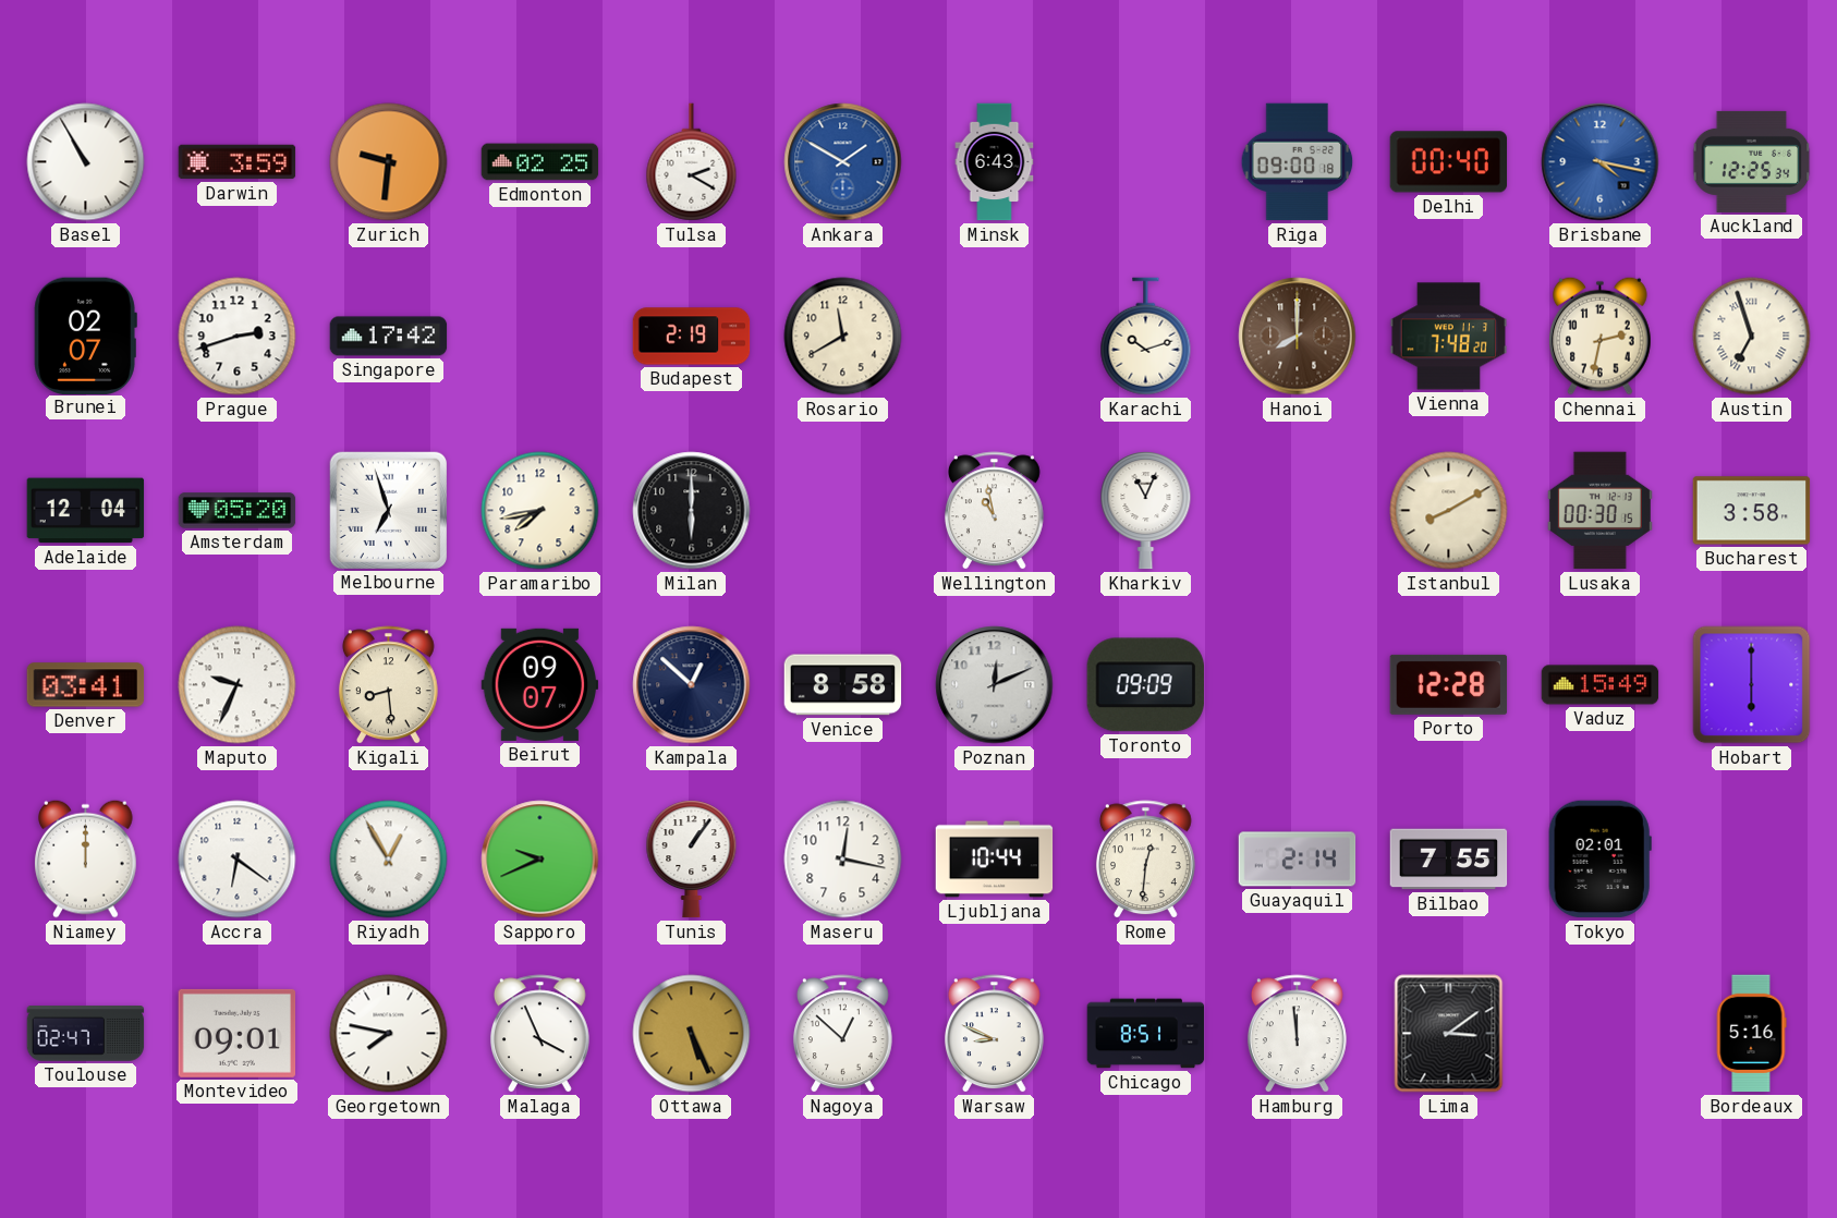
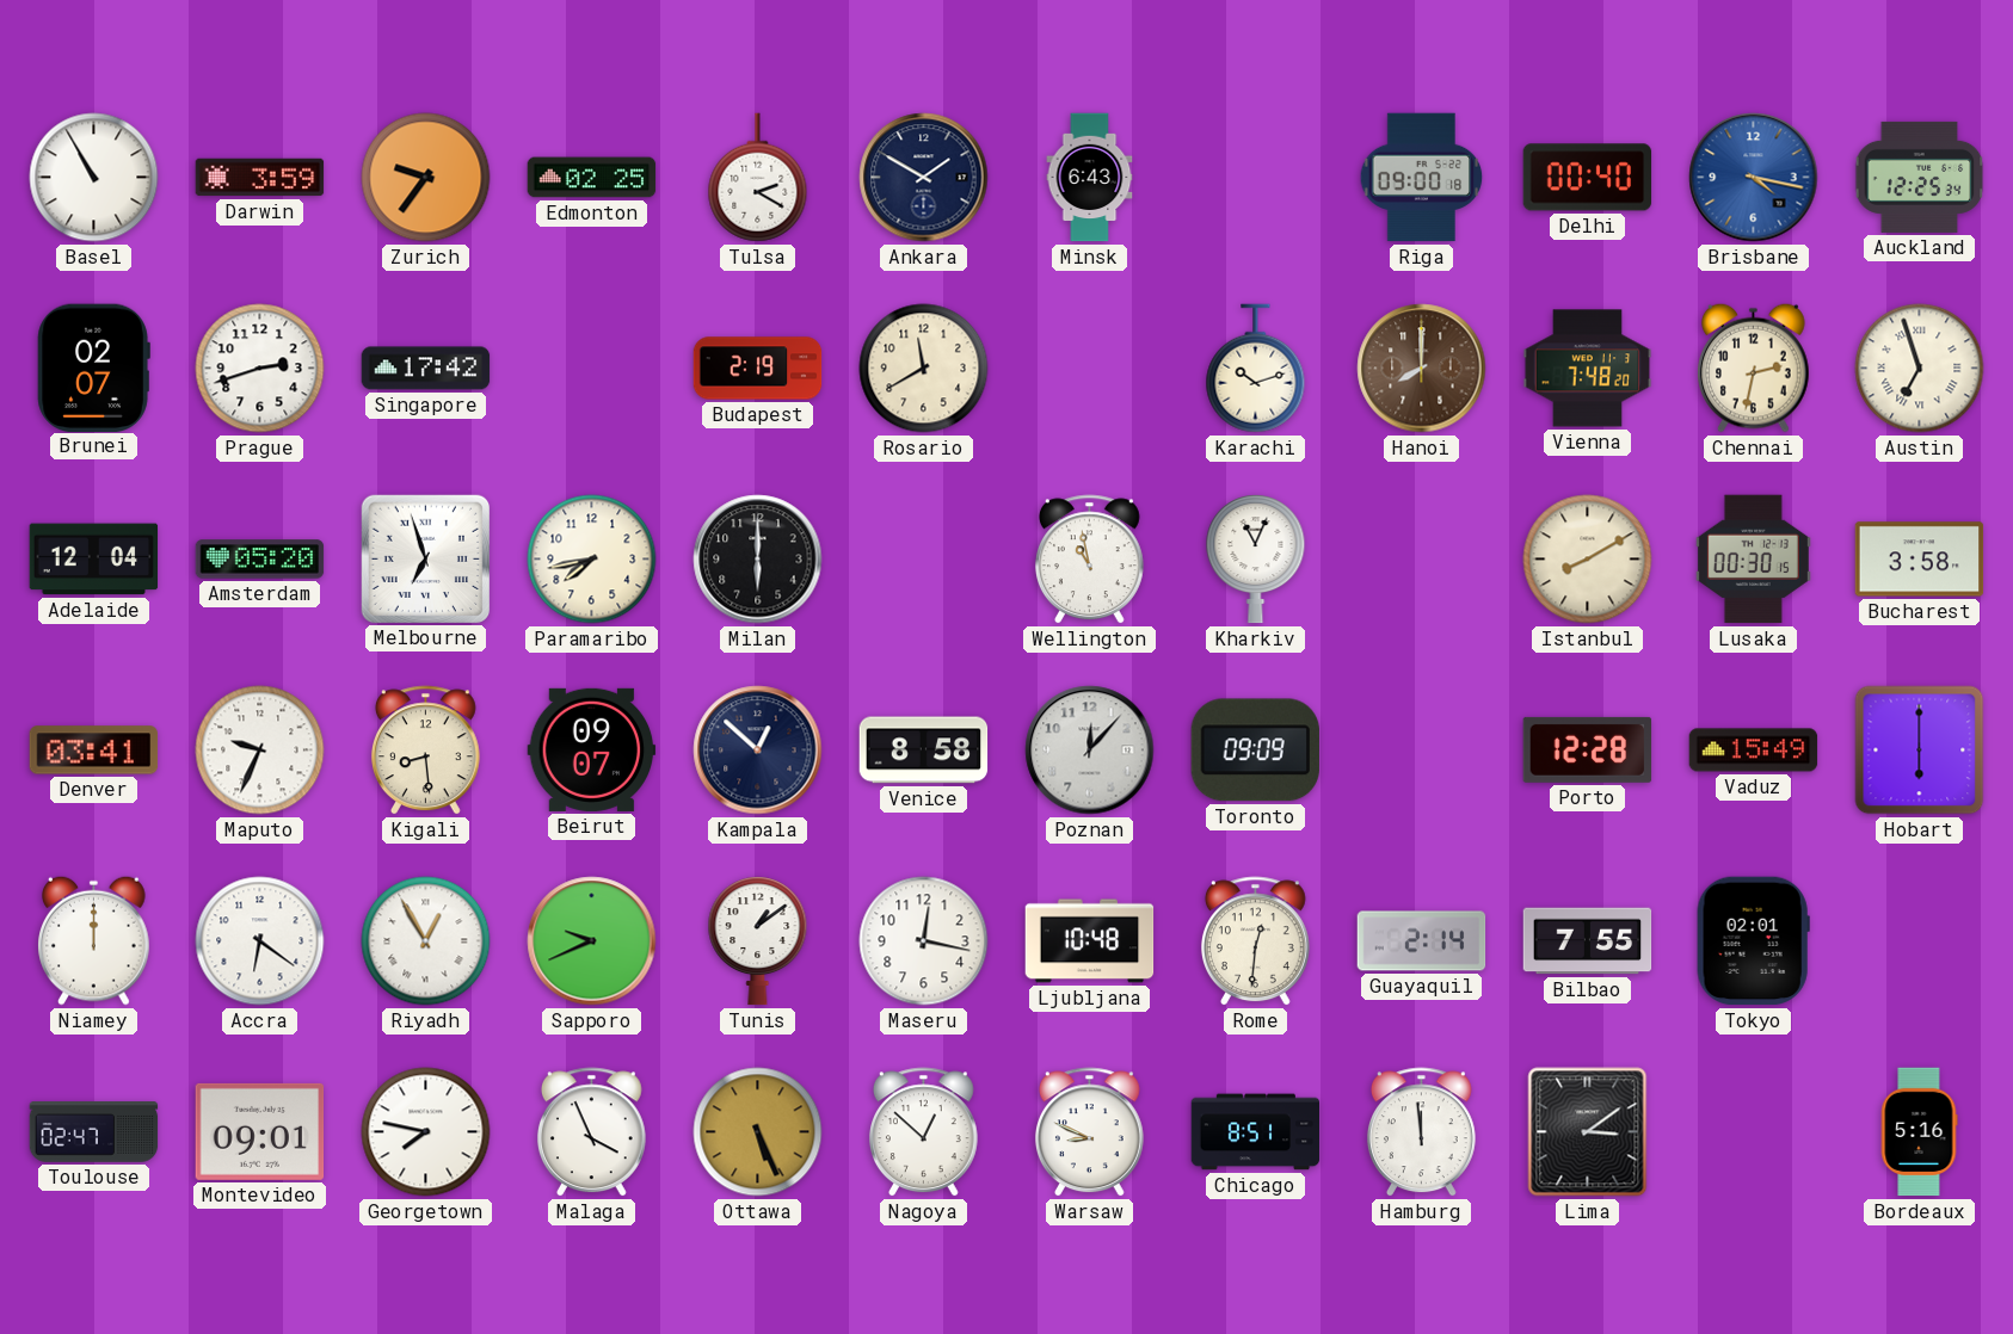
Zurich: 9:31 -> 9:36 (426, 178)
Ankara dial: blue -> navy (924, 178)
Poznan: 12:11 -> 12:07 (1090, 751)
Tunis: 1:06 -> 1:09 (758, 941)
Ljubljana: 10:44 -> 10:48 (1090, 941)
